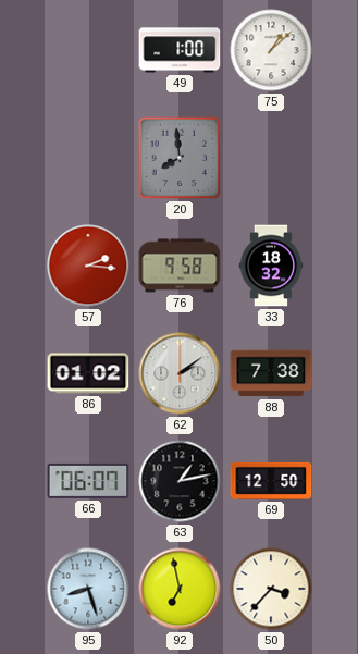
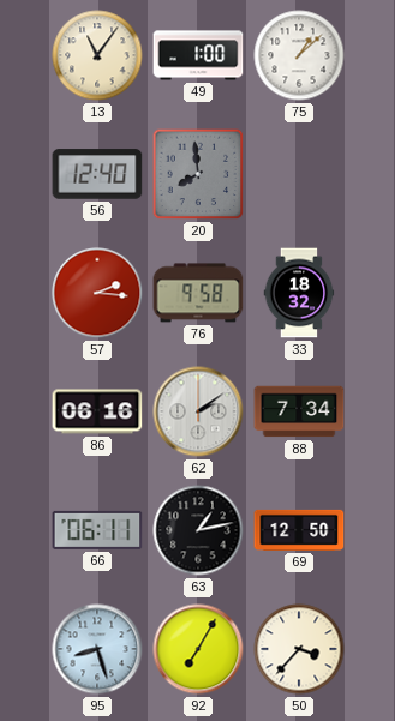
13: none -> 11:06 (97, 55)
56: none -> 12:40 (97, 174)
86: 01:02 -> 06:16 (97, 411)
88: 7:38 -> 7:34 (299, 411)
66: 06:07 -> 06:11 (97, 530)
92: 6:58 -> 7:05 (198, 649)
